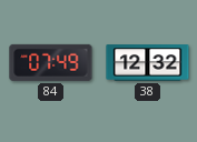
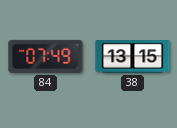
38: 12:32 -> 13:15 (133, 57)
